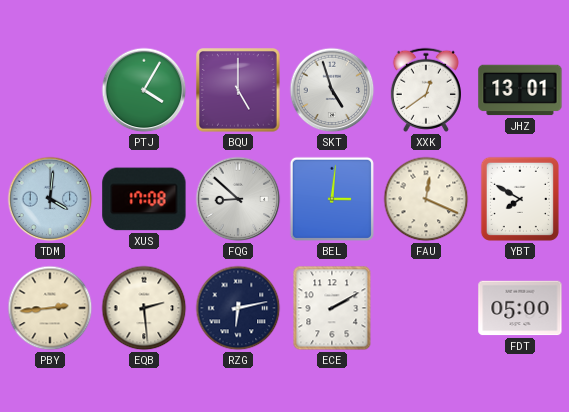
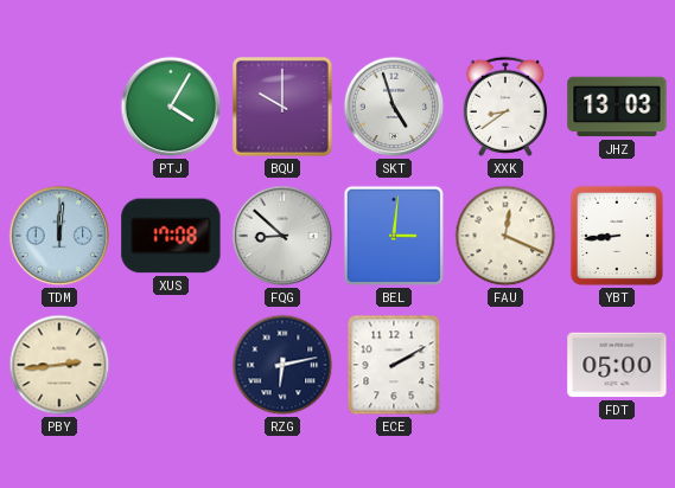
BQU: 5:00 -> 10:00 (284, 108)
XXK: 12:39 -> 8:39 (505, 107)
JHZ: 13:01 -> 13:03 (617, 107)
TDM: 4:01 -> 12:01 (59, 236)
YBT: 7:50 -> 8:44 (617, 236)
EQB: 2:29 -> none (144, 308)
